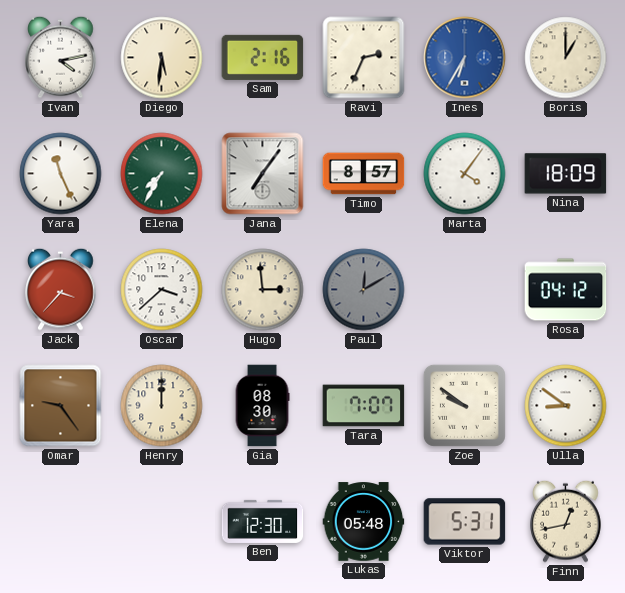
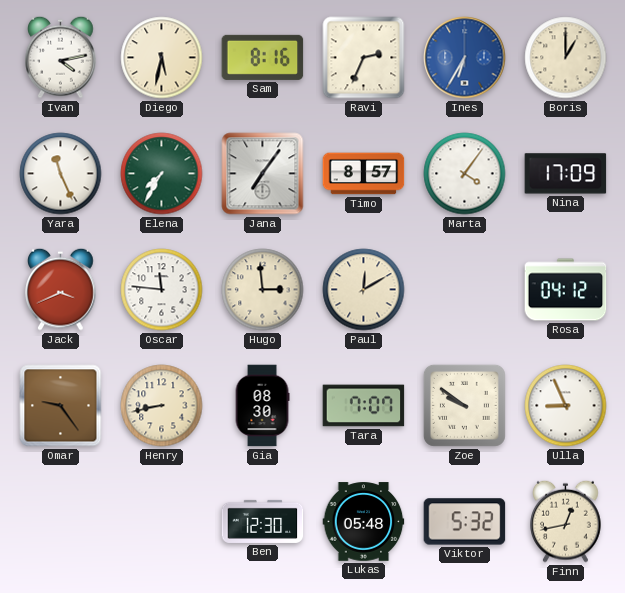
Diego: 5:31 -> 5:32 (162, 58)
Sam: 2:16 -> 8:16 (263, 57)
Nina: 18:09 -> 17:09 (566, 174)
Jack: 3:37 -> 3:41 (61, 289)
Oscar: 3:38 -> 11:46 (162, 290)
Paul dial: grey -> cream (364, 290)
Henry: 12:00 -> 8:43 (162, 406)
Ulla: 8:51 -> 8:56 (566, 406)
Viktor: 5:31 -> 5:32 (465, 522)
